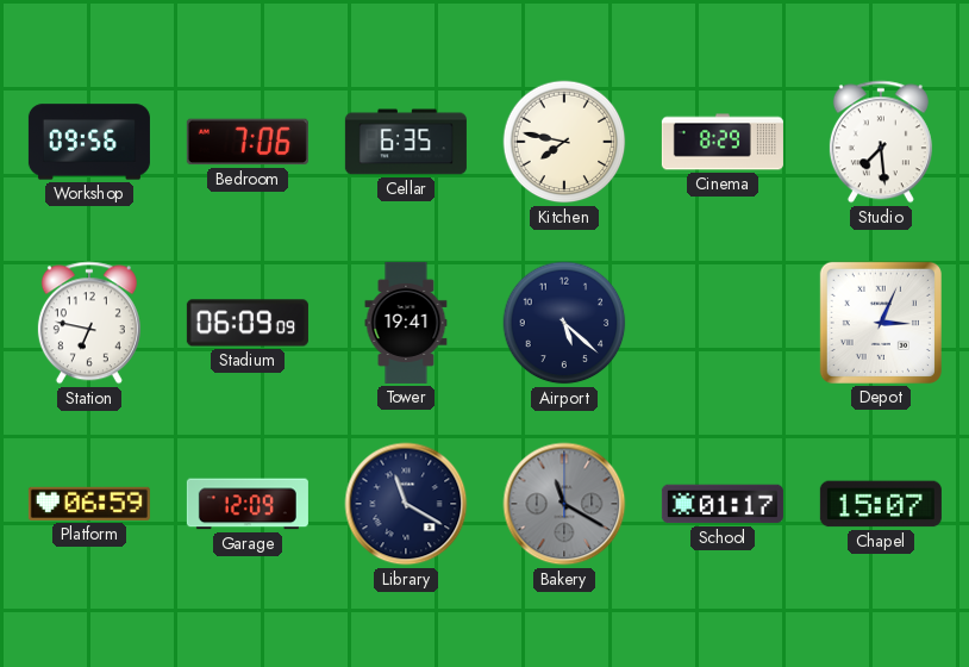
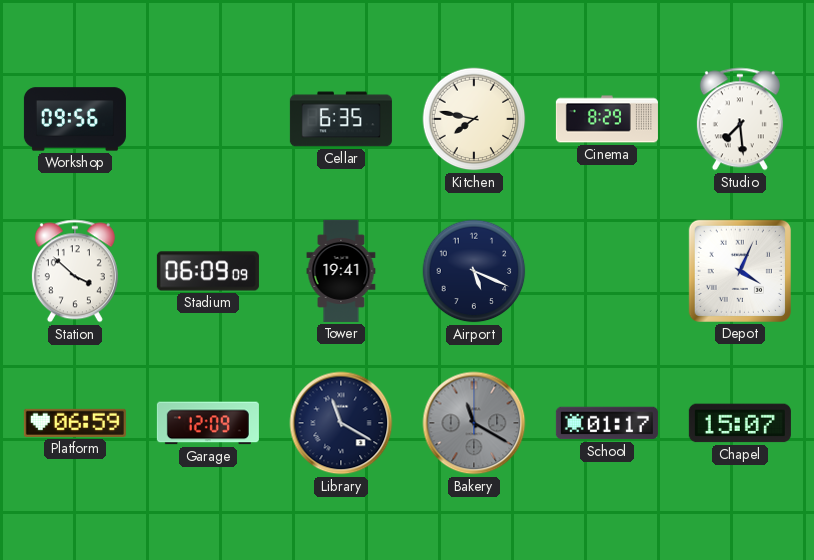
Bedroom: 7:06 -> none (248, 142)
Station: 6:47 -> 3:52 (75, 271)
Airport: 5:22 -> 5:19 (474, 271)
Depot: 3:04 -> 4:04 (740, 271)
